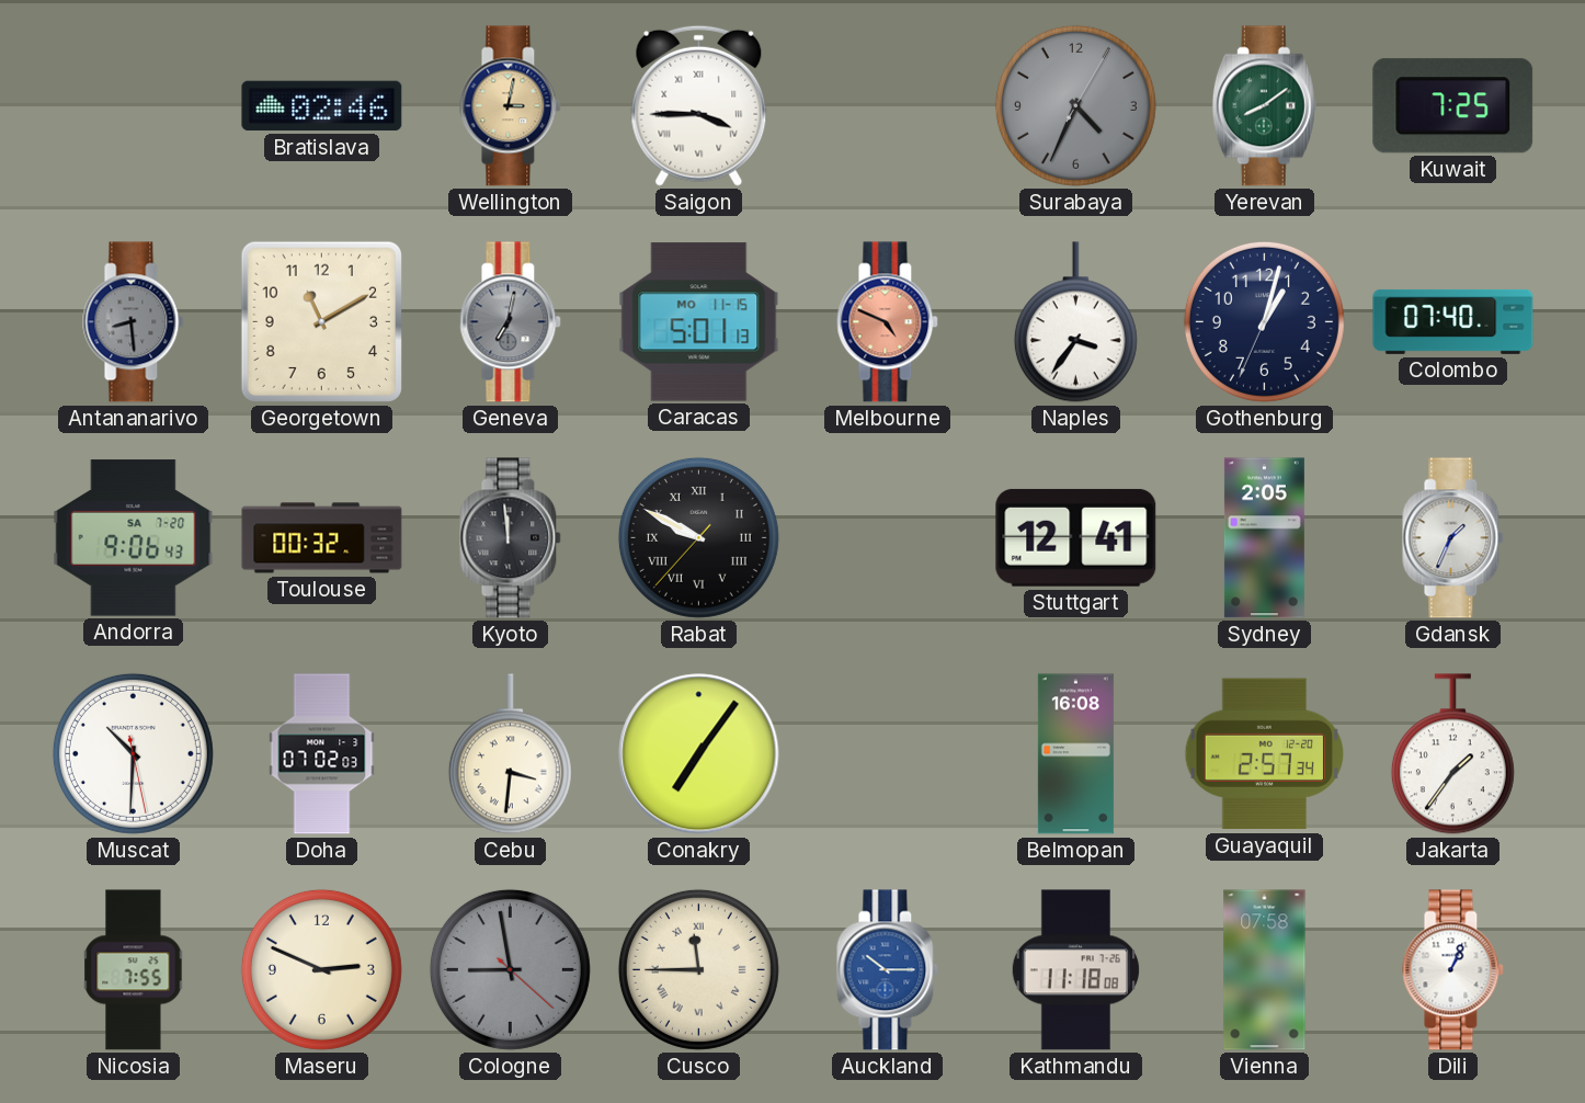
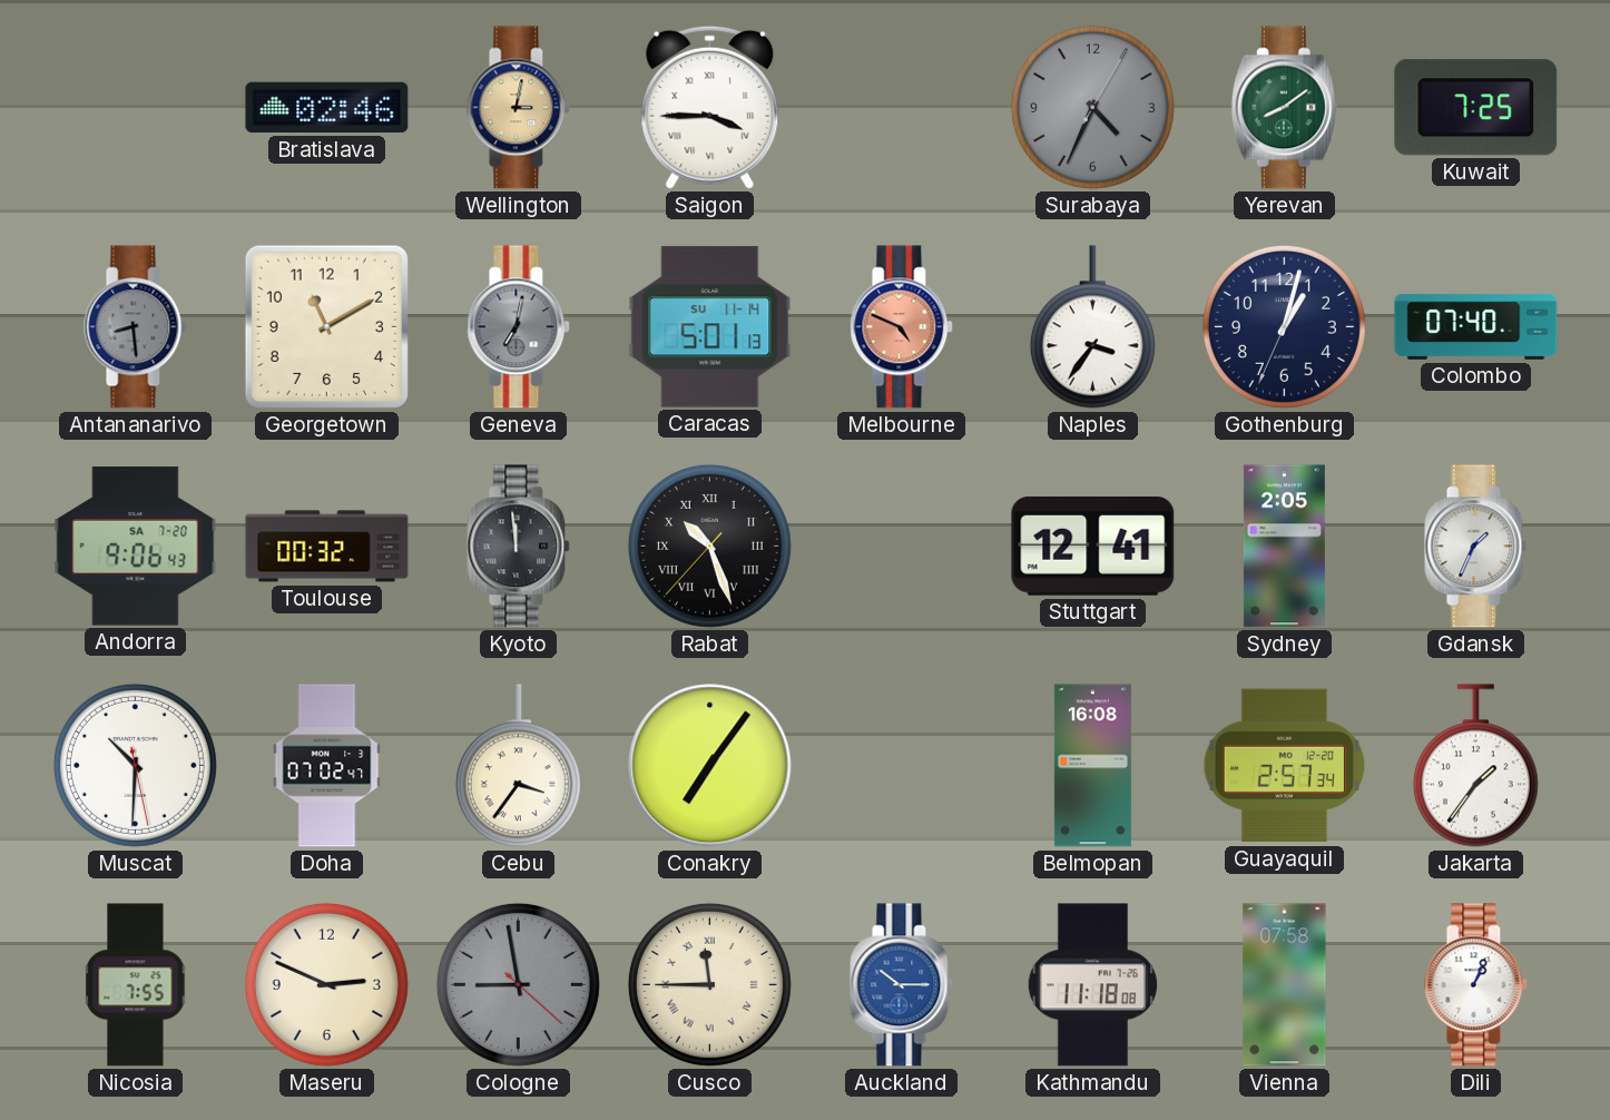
Caracas date: MO 11-15 -> SU 11-14 (710, 327)
Rabat: 9:49 -> 10:26 (709, 546)
Doha: 07:02:03 -> 07:02:47 (327, 766)
Cebu: 3:31 -> 3:36 (518, 766)
